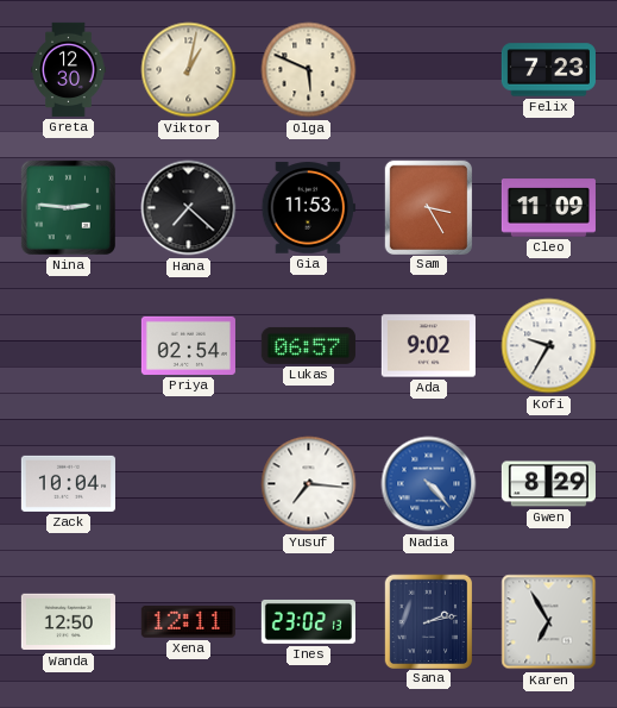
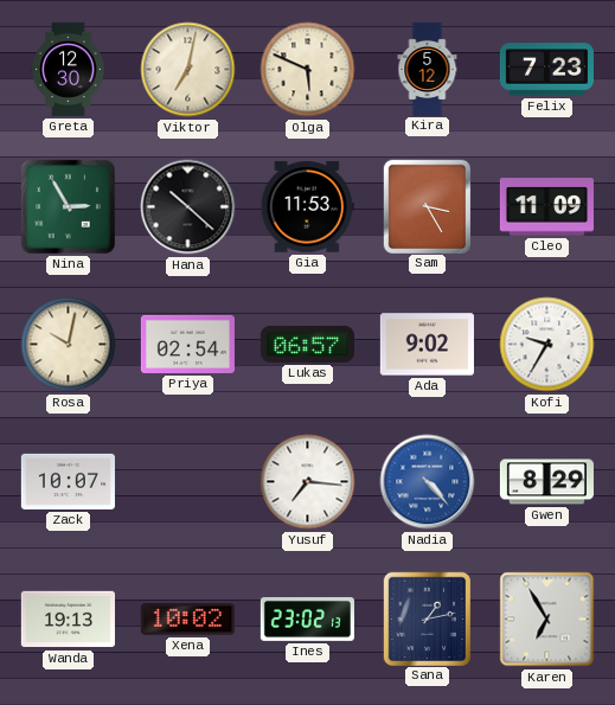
Viktor: 1:02 -> 7:02 (188, 70)
Kira: none -> 5:12 (428, 69)
Nina: 2:46 -> 2:55 (68, 206)
Hana: 7:22 -> 10:22 (188, 207)
Rosa: none -> 10:02 (69, 345)
Zack: 10:04 -> 10:07 (68, 481)
Wanda: 12:50 -> 19:13 (68, 620)
Xena: 12:11 -> 10:02 (187, 620)
Sana: 2:13 -> 1:13 (427, 619)
